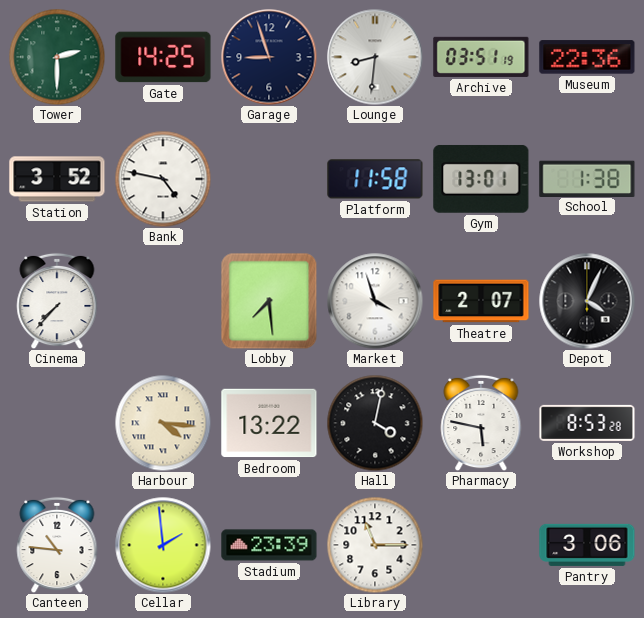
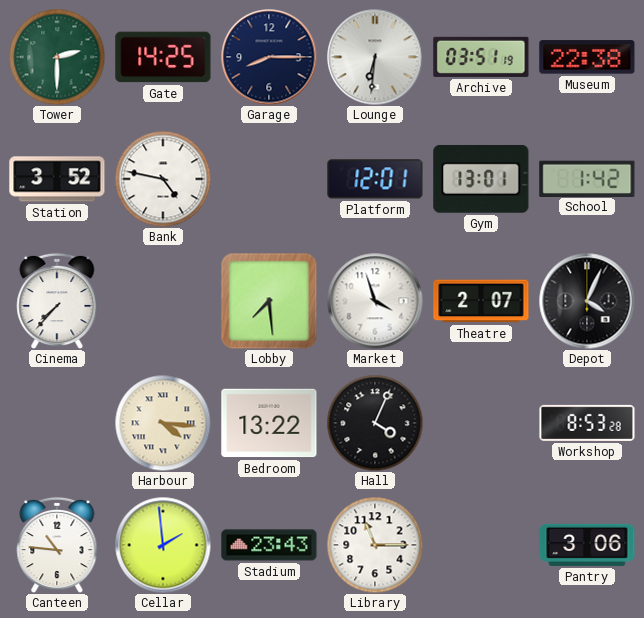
Garage: 8:57 -> 8:15 (269, 57)
Lounge: 8:31 -> 6:31 (375, 57)
Museum: 22:36 -> 22:38 (587, 57)
Platform: 11:58 -> 12:01 (375, 179)
School: 1:38 -> 1:42 (587, 178)
Hall: 4:02 -> 4:04 (375, 423)
Pharmacy: 5:47 -> none (481, 423)
Stadium: 23:39 -> 23:43 (269, 545)
